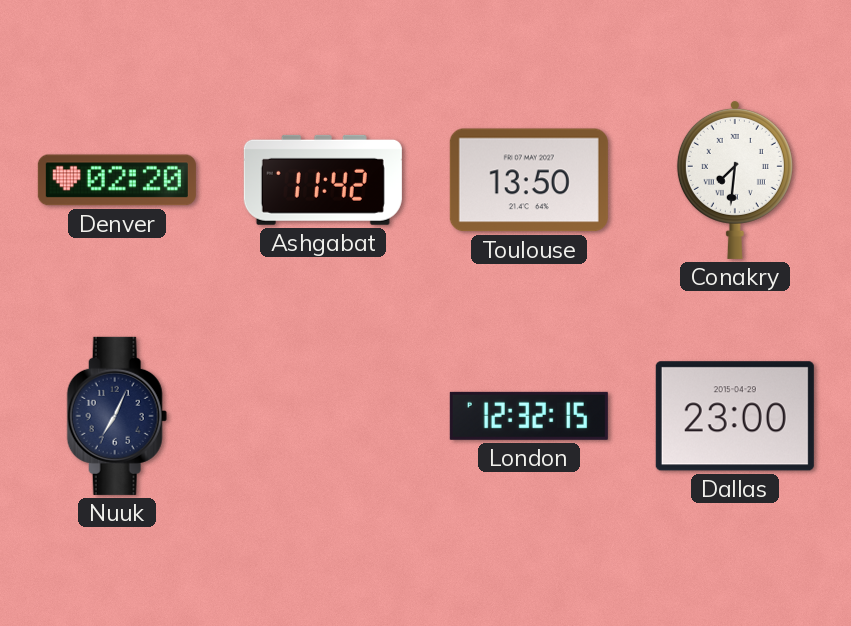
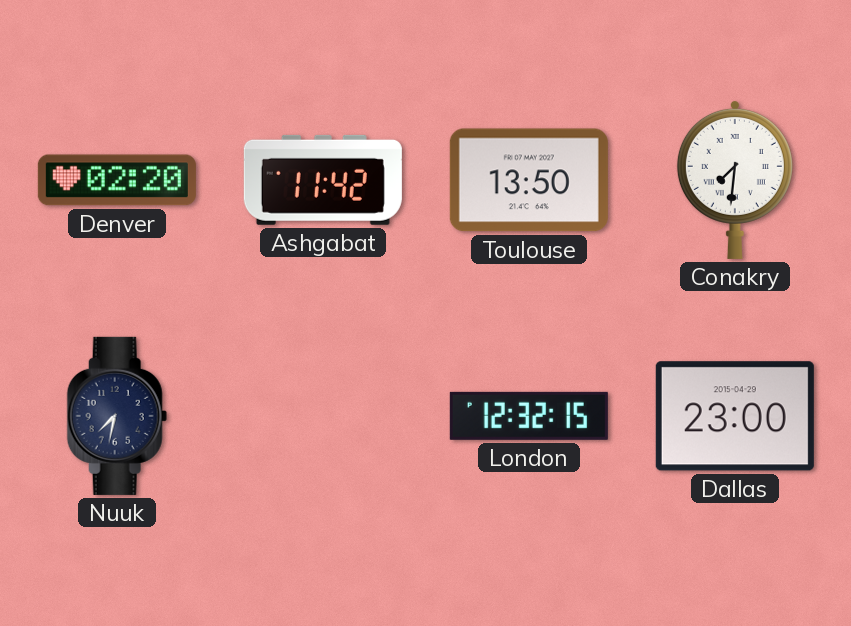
Nuuk: 7:04 -> 7:32 (117, 416)
